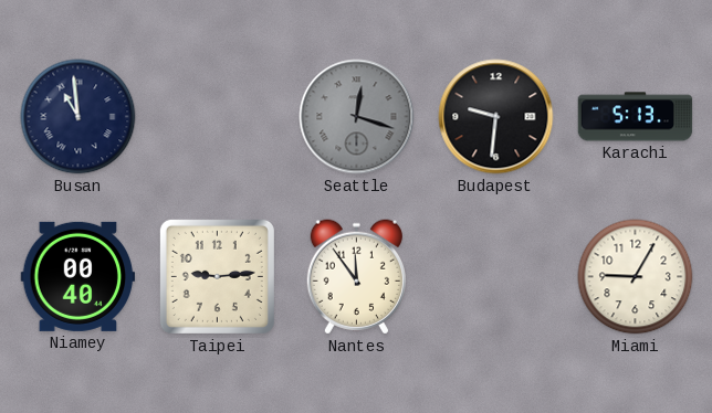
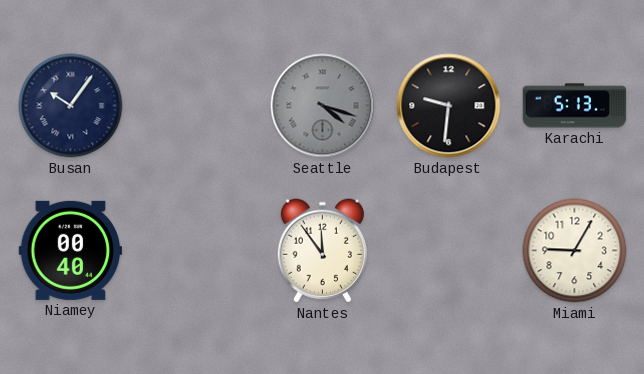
Busan: 10:59 -> 10:06 (71, 106)
Seattle: 12:18 -> 4:18 (323, 106)
Taipei: 9:14 -> none (217, 276)
